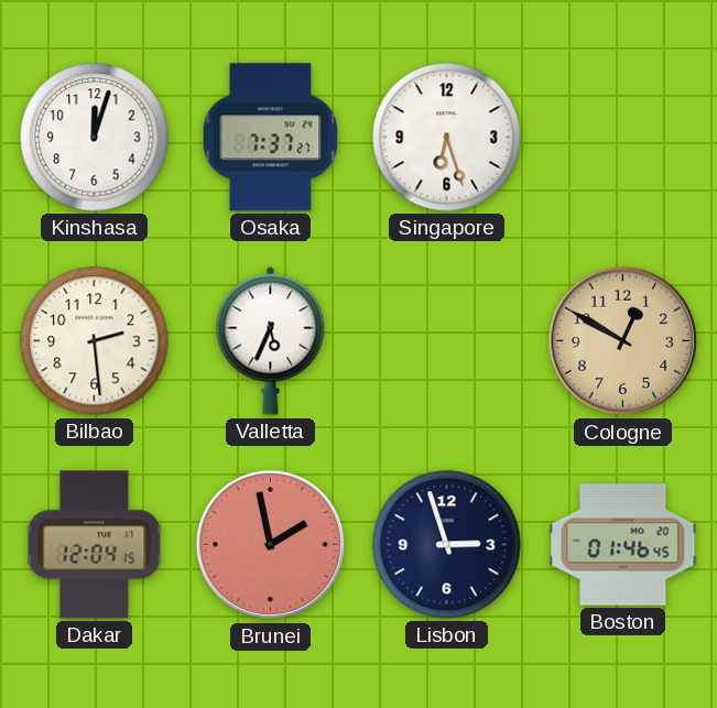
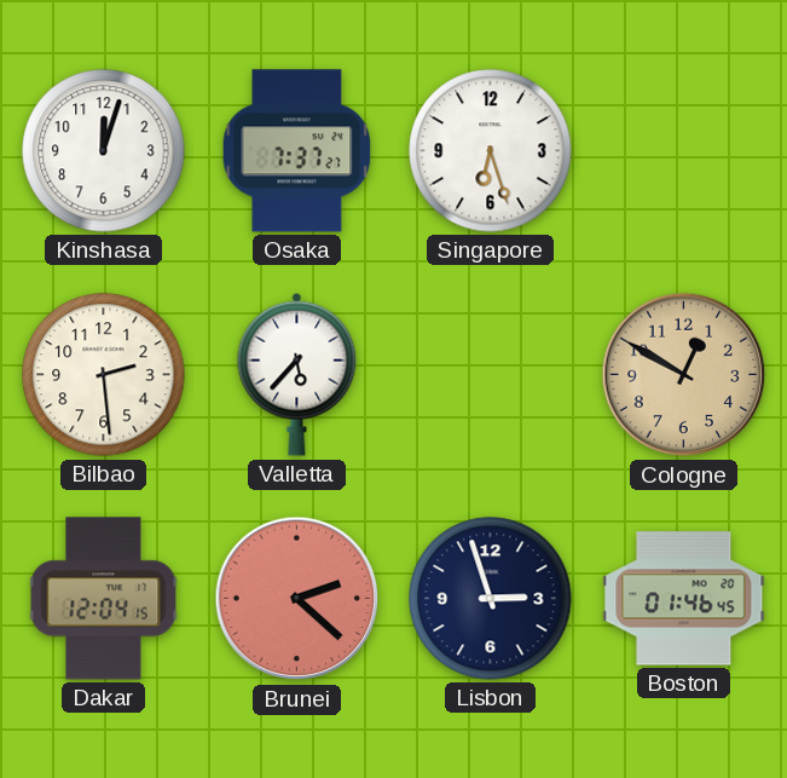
Valletta: 5:34 -> 5:37 (297, 374)
Brunei: 1:58 -> 2:22 (297, 599)
